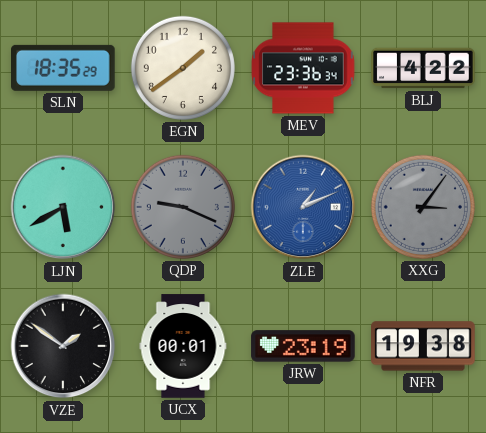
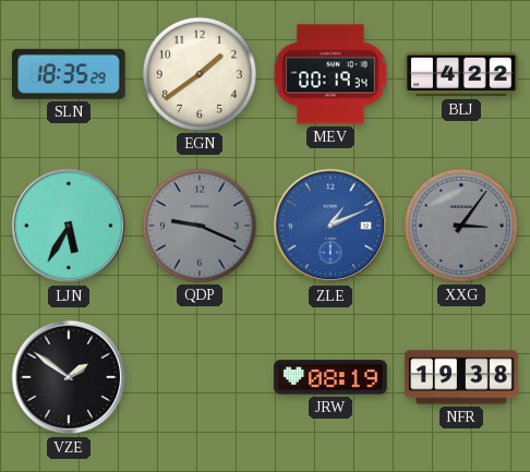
MEV: 23:36 -> 00:19 (330, 74)
LJN: 5:40 -> 5:35 (69, 226)
UCX: 00:01 -> none (183, 346)
JRW: 23:19 -> 08:19 (330, 377)
